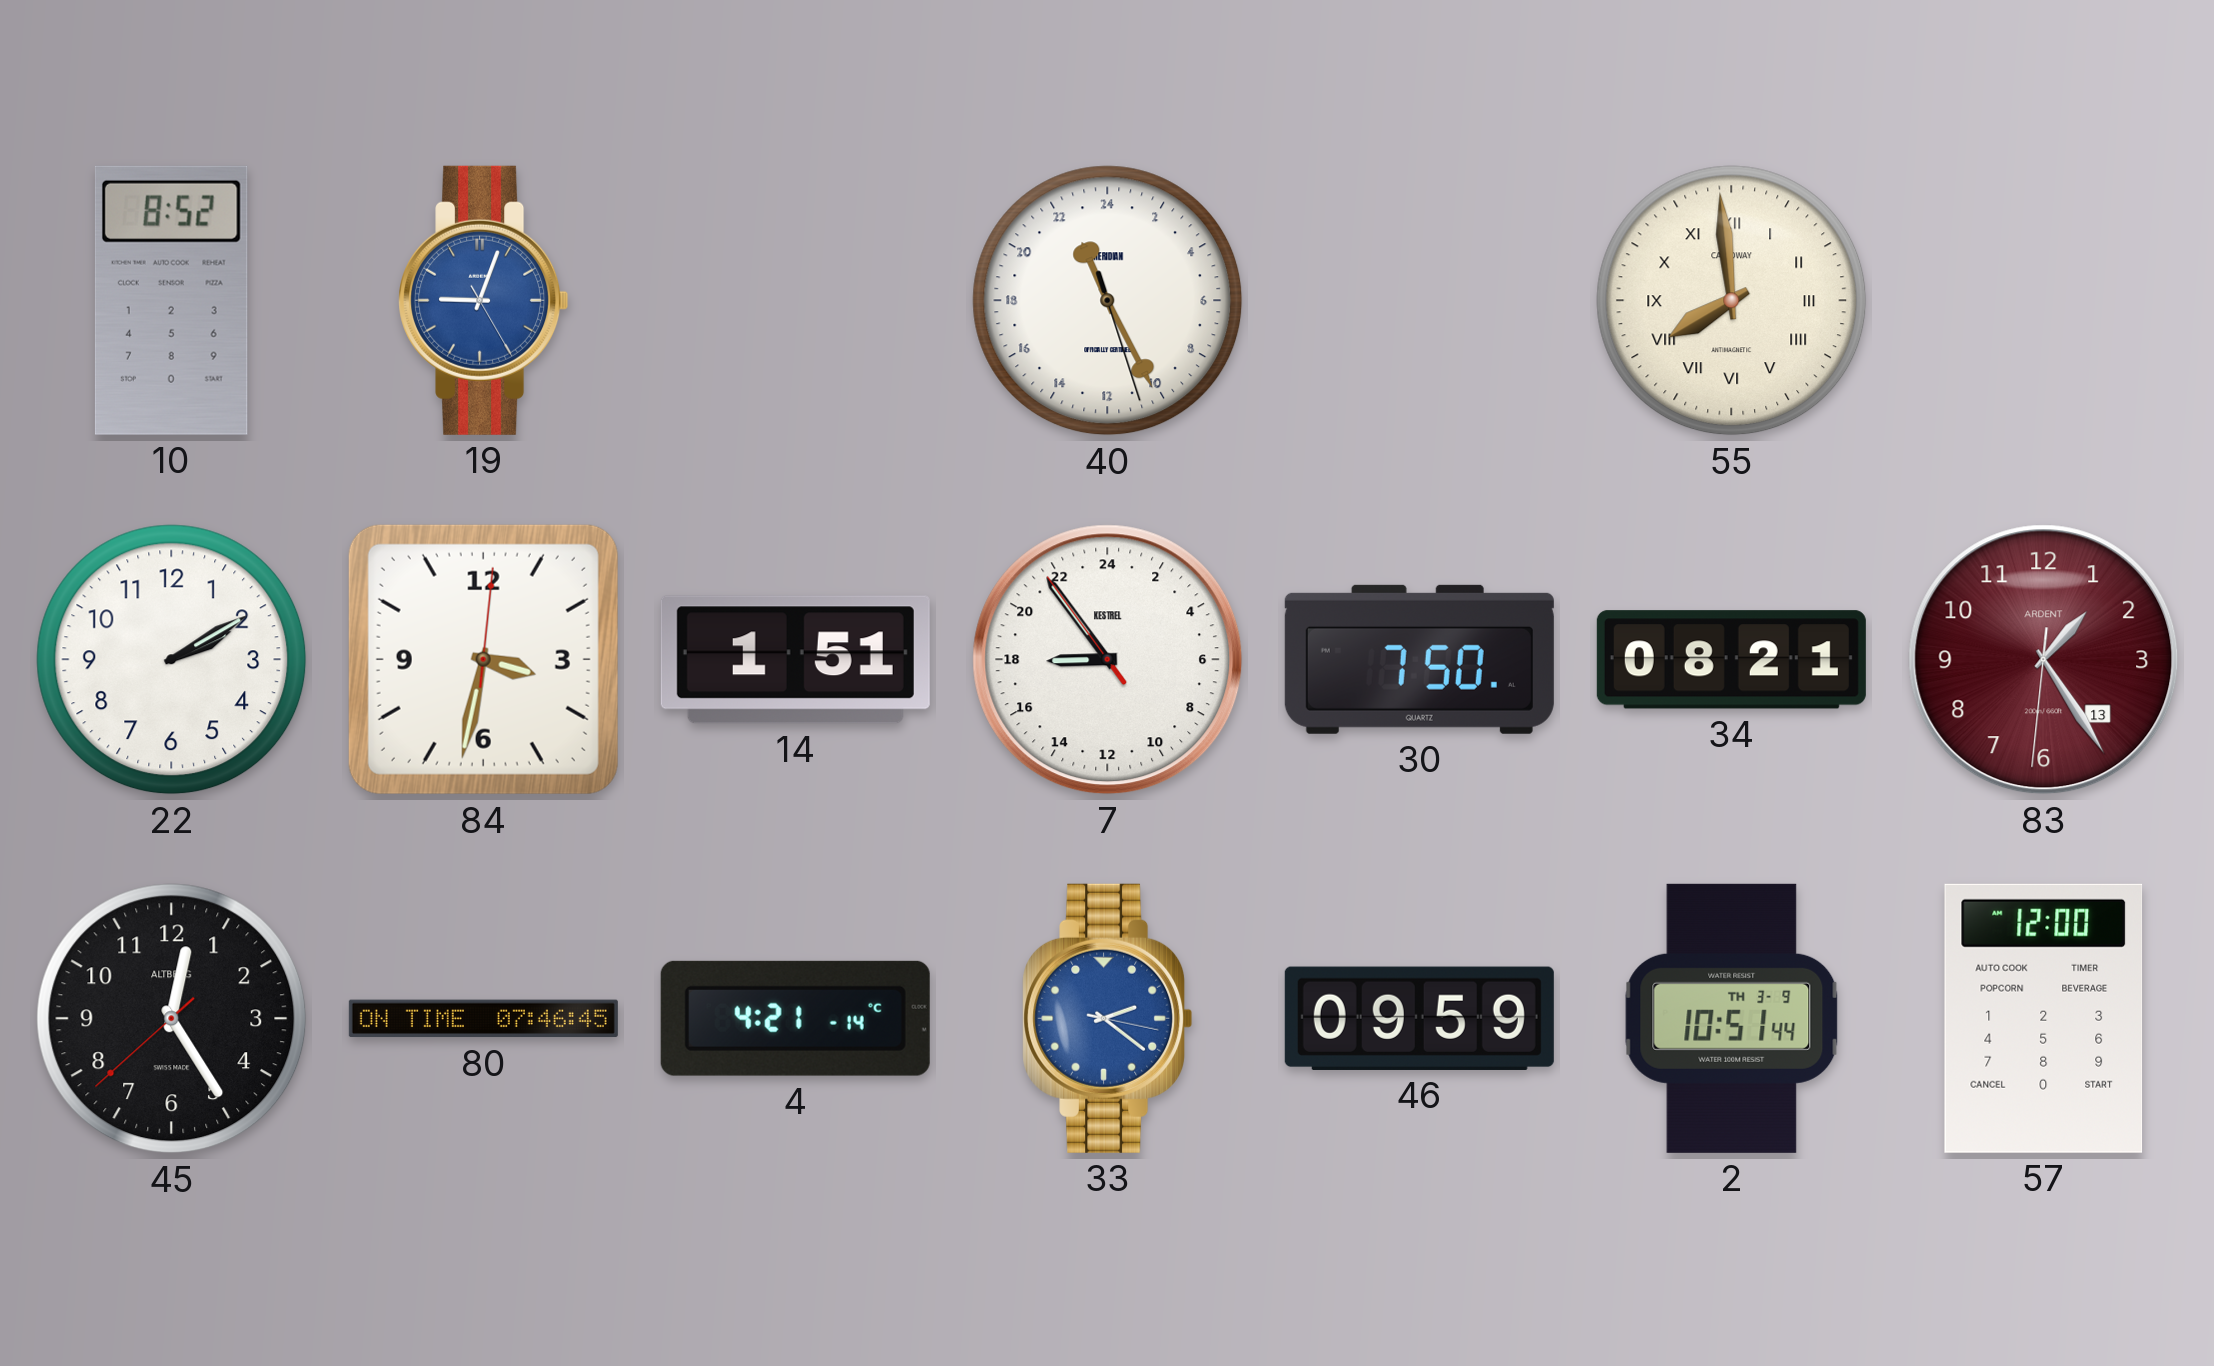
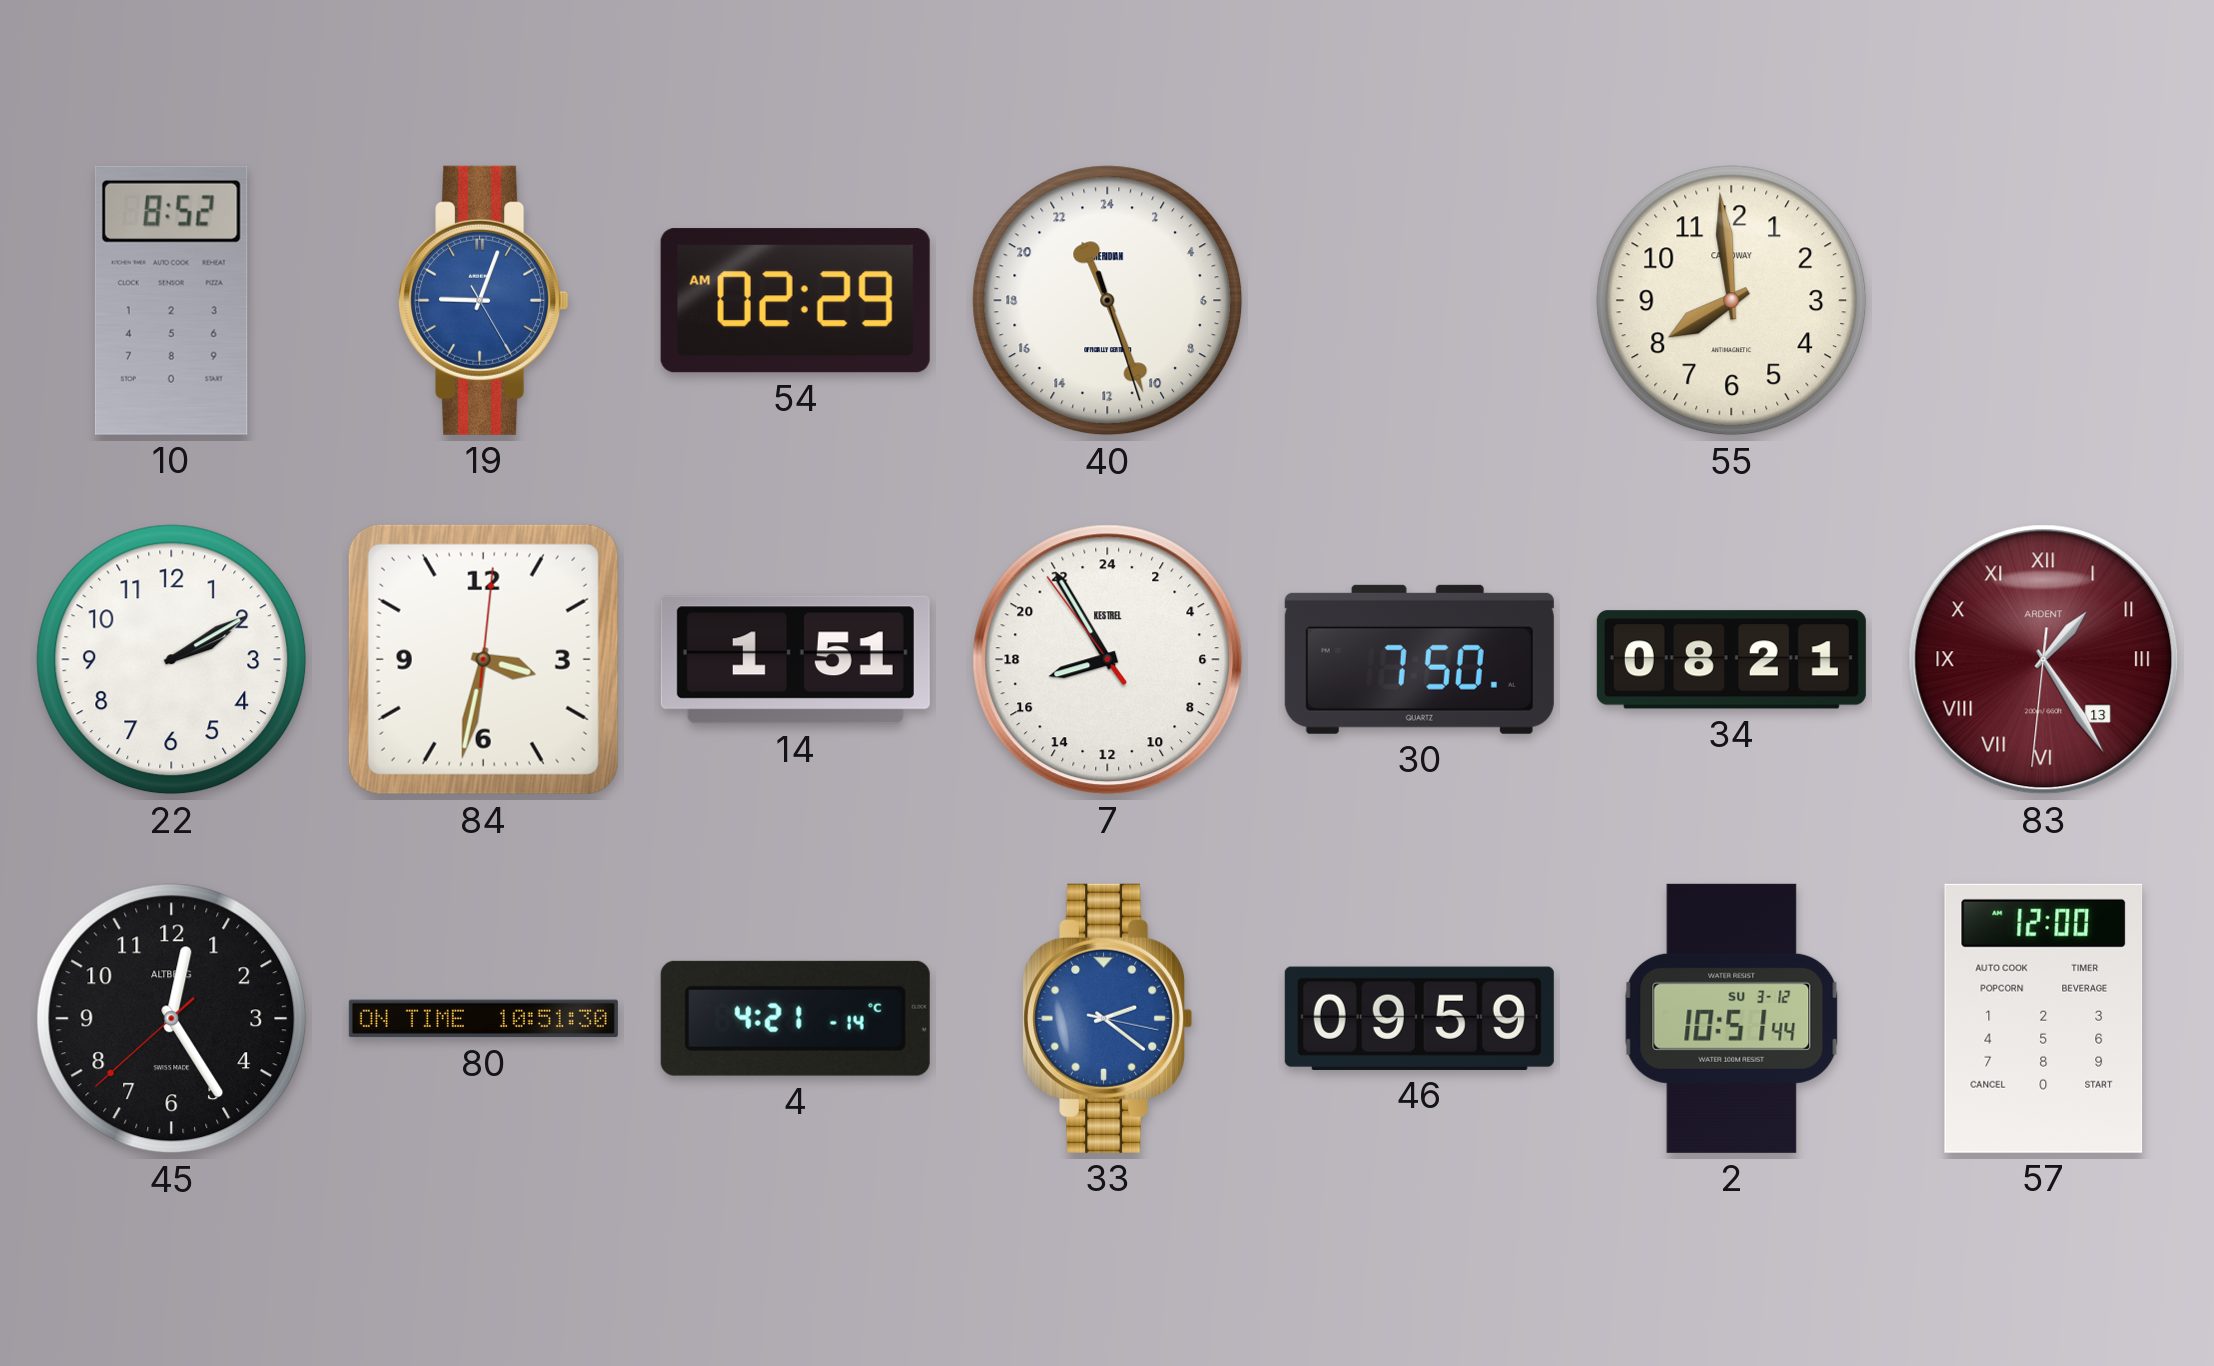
54: none -> 02:29 (795, 301)
40: 22:25 -> 22:26 (1108, 301)
55 numerals: Roman -> Arabic (1732, 301)
7: 17:53 -> 16:54 (1108, 660)
83 numerals: Arabic -> Roman (2044, 660)
80: 07:46 -> 10:51 (483, 1019)
2 date: TH 3-9 -> SU 3-12 (1732, 1018)
